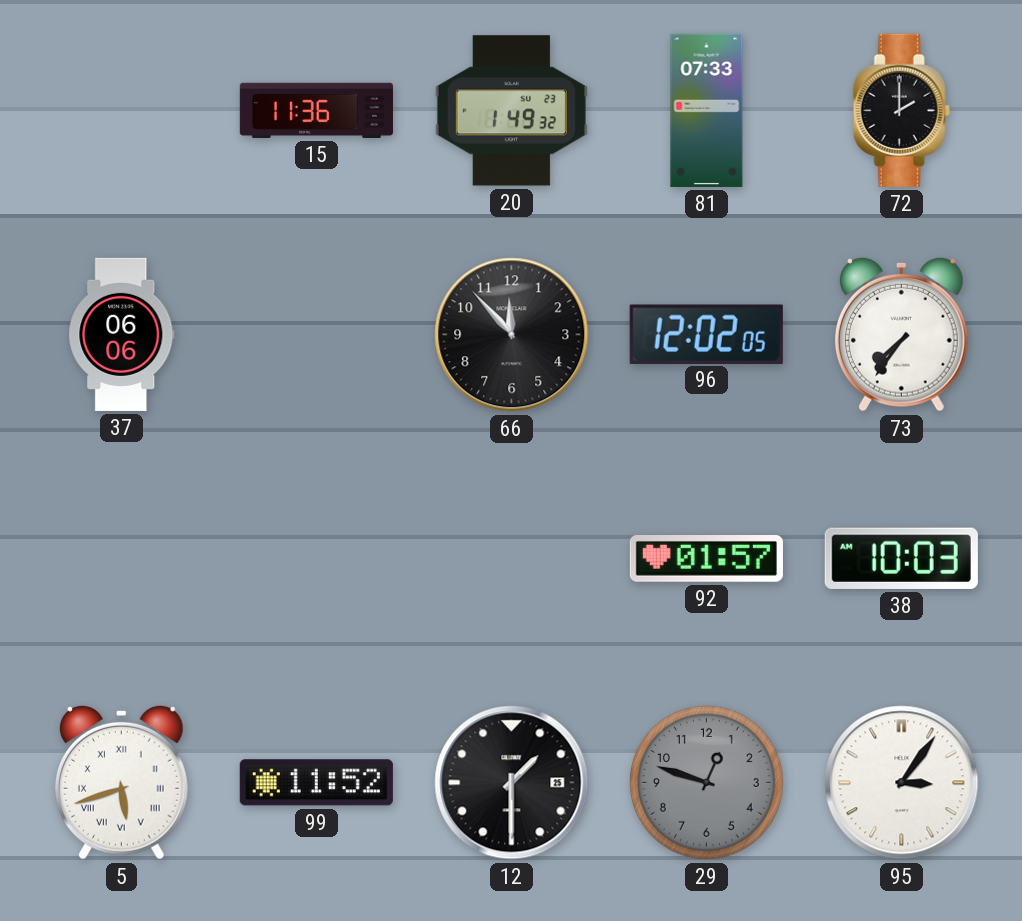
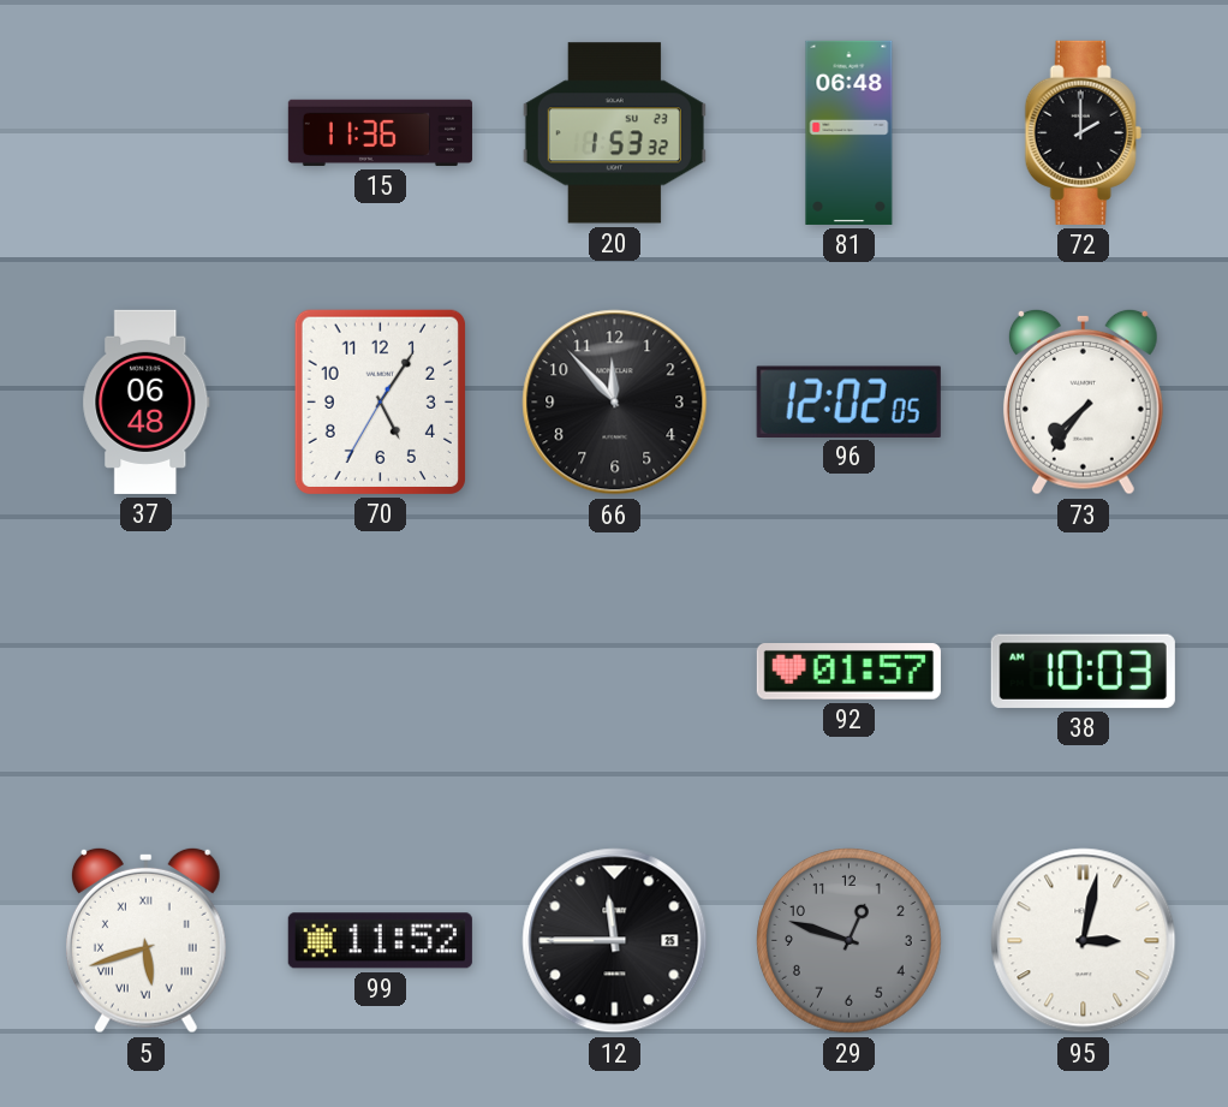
20: 1:49 -> 1:53 (614, 133)
81: 07:33 -> 06:48 (850, 132)
37: 06:06 -> 06:48 (147, 401)
70: none -> 5:05 (380, 401)
12: 1:30 -> 11:45 (615, 941)
95: 3:06 -> 3:02 (1084, 941)
